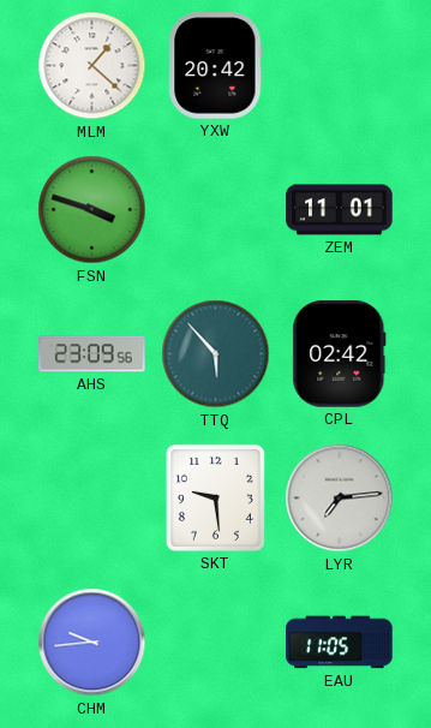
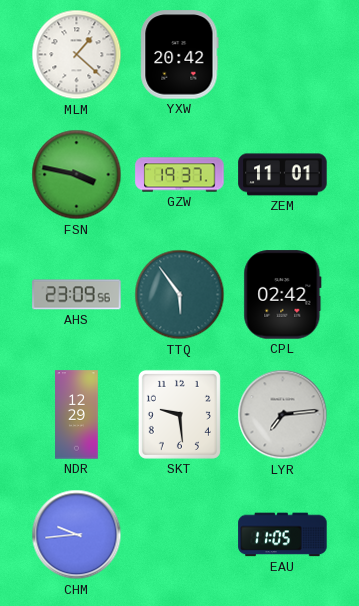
FSN: 3:48 -> 3:47 (77, 175)
GZW: none -> 19:37 (180, 175)
TTQ: 5:53 -> 5:54 (180, 295)
NDR: none -> 12:29 (77, 415)
